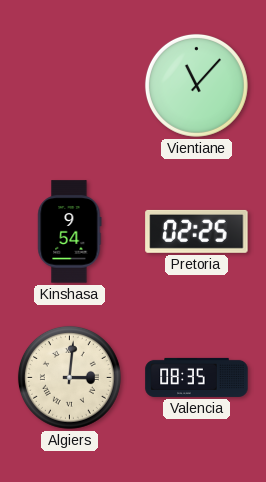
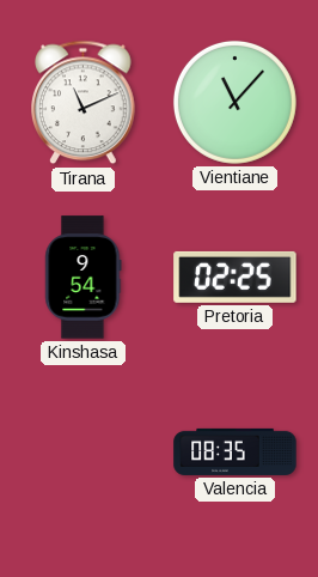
Tirana: none -> 11:11 (84, 103)
Algiers: 3:01 -> none (69, 377)
